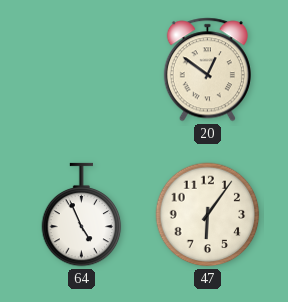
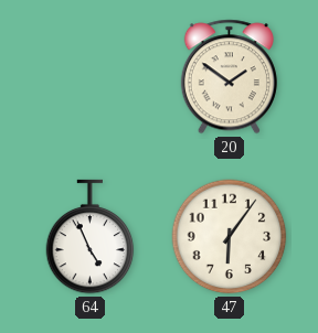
20: 12:51 -> 1:51 (229, 77)
